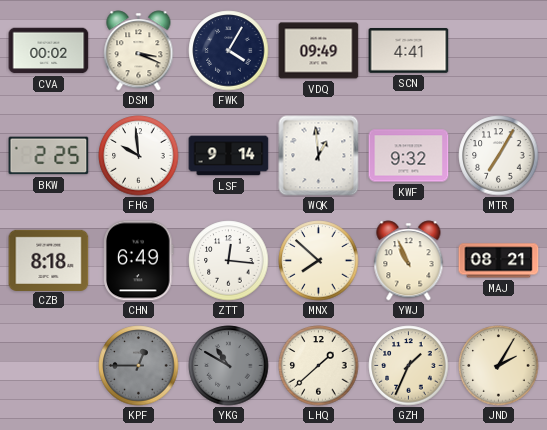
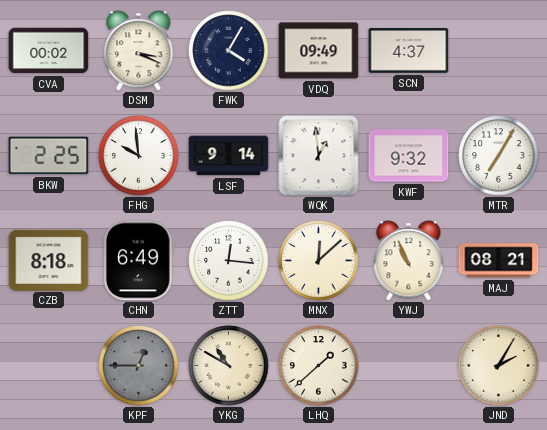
SCN: 4:41 -> 4:37 (409, 51)
MNX: 7:52 -> 12:08 (319, 261)
YKG dial: grey -> cream (229, 366)
GZH: 1:34 -> none (409, 366)
